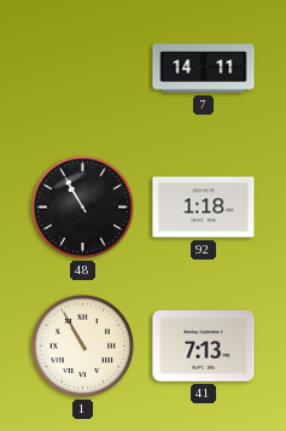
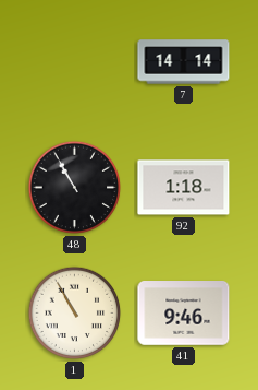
7: 14:11 -> 14:14 (184, 62)
41: 7:13 -> 9:46 (184, 314)
